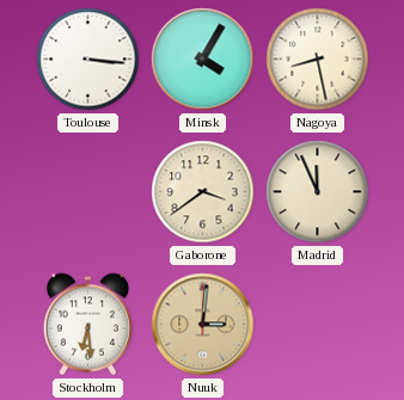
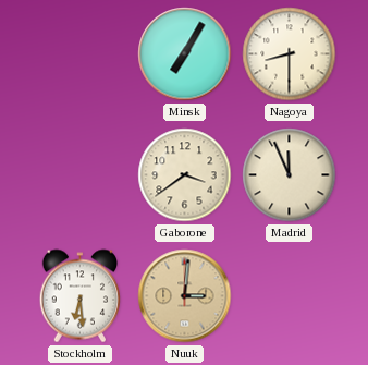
Toulouse: 3:16 -> none (88, 60)
Minsk: 4:05 -> 7:05 (185, 54)
Nagoya: 8:28 -> 8:30 (290, 54)
